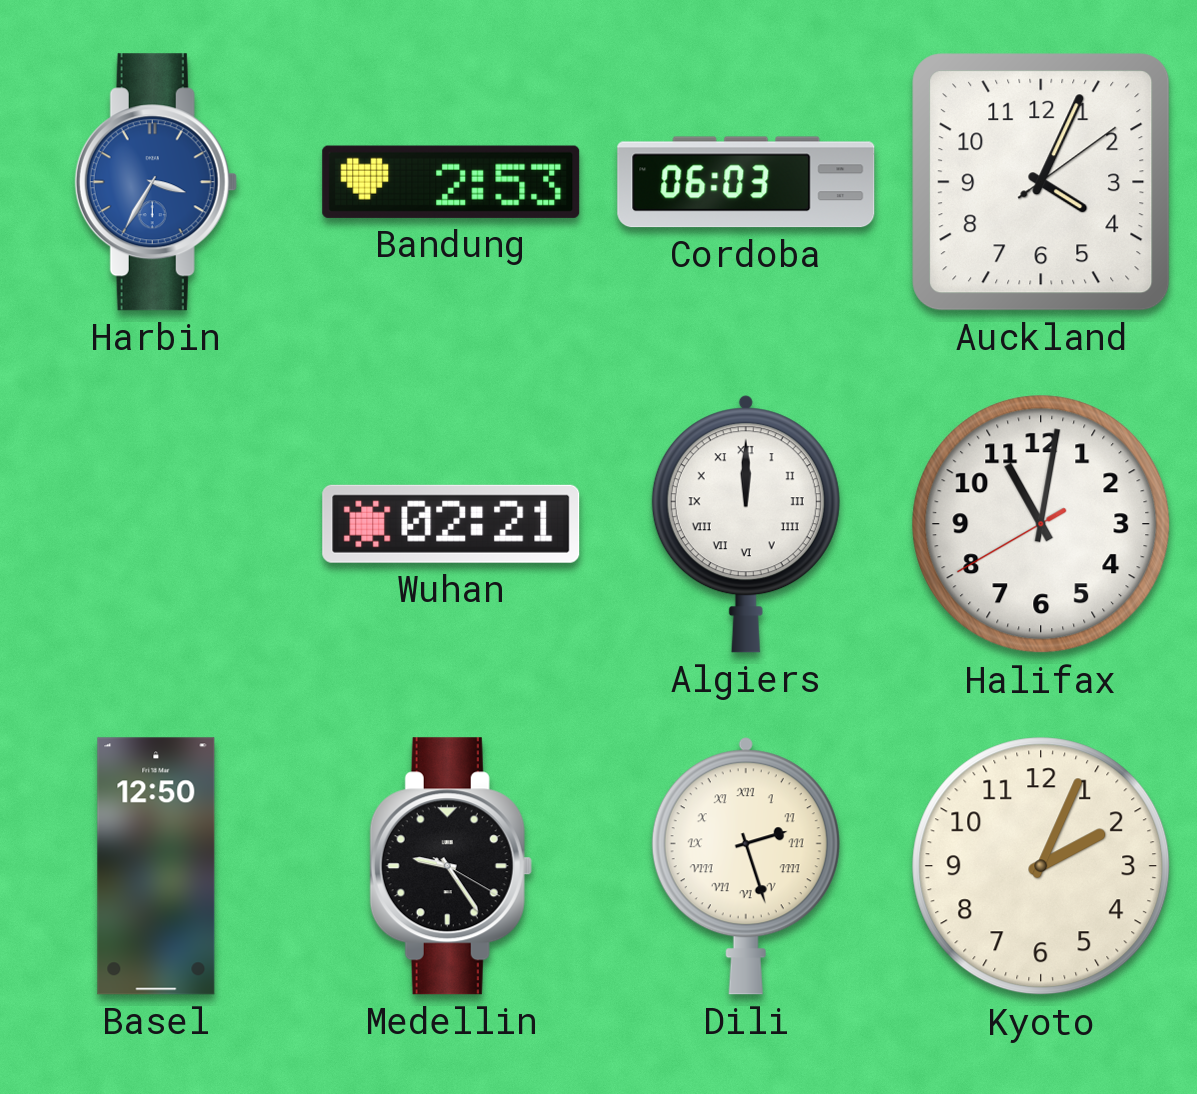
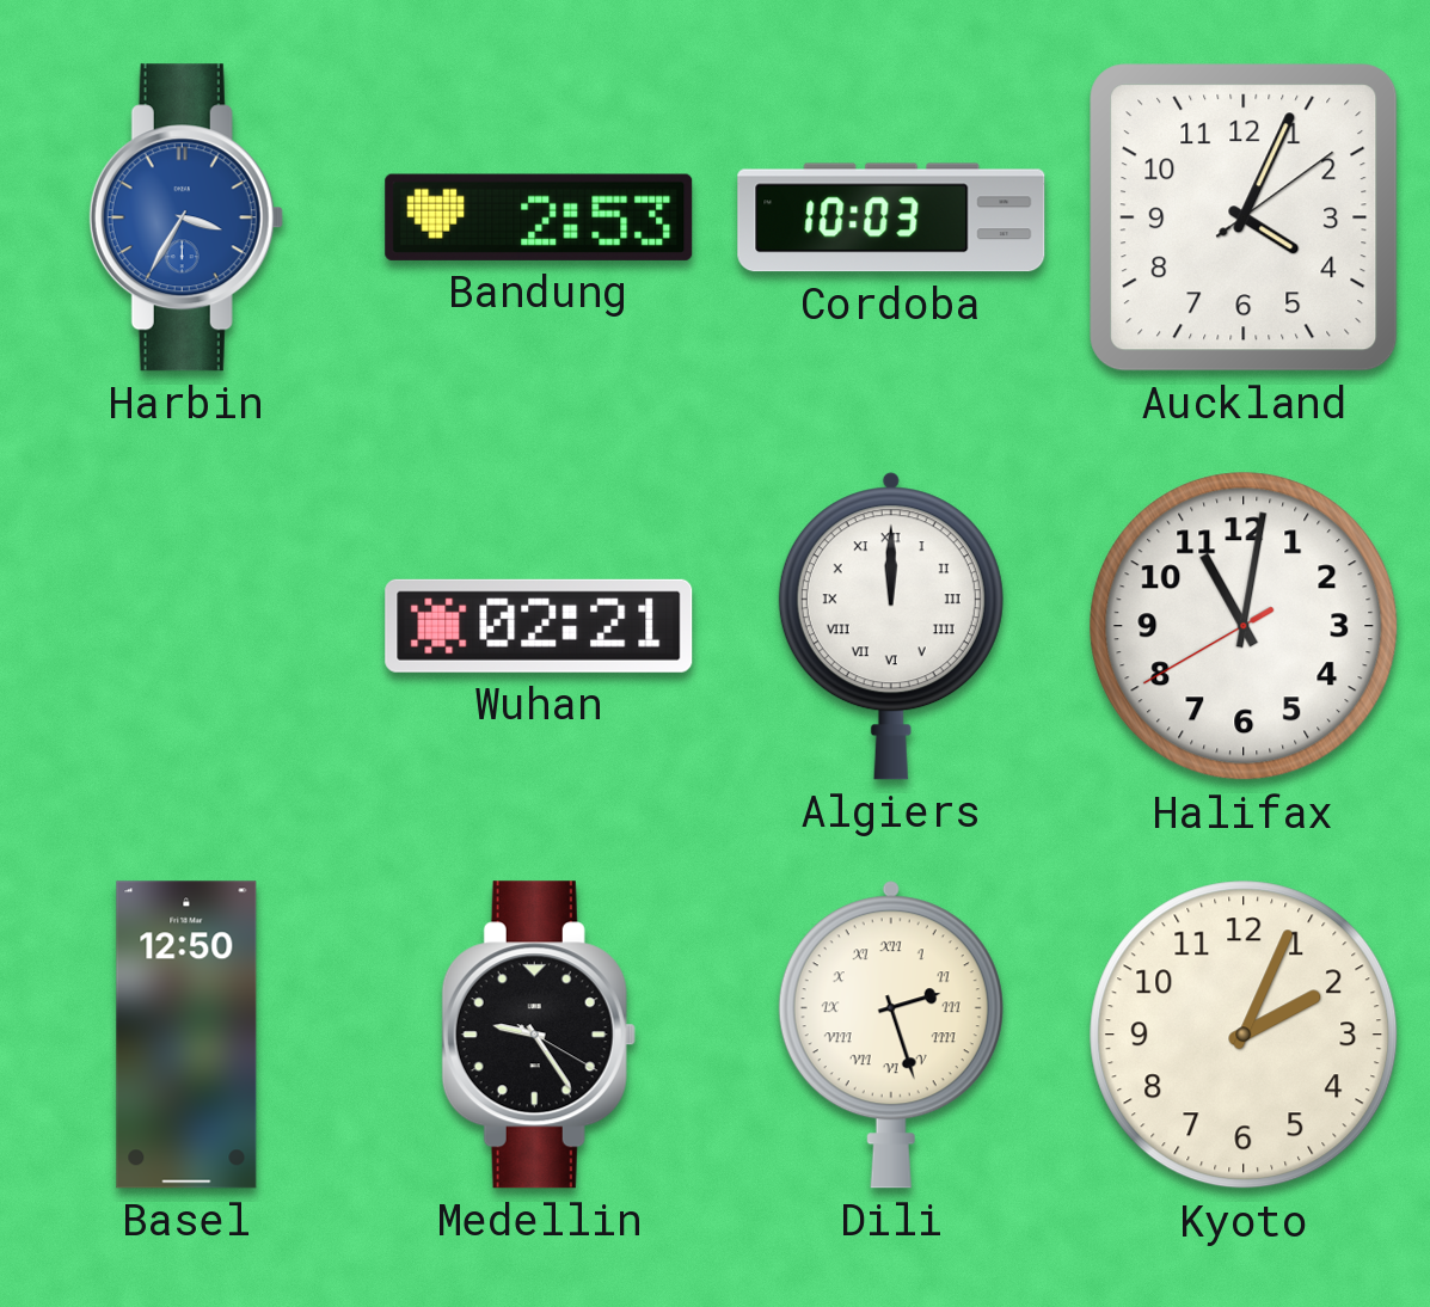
Cordoba: 06:03 -> 10:03 (891, 217)
